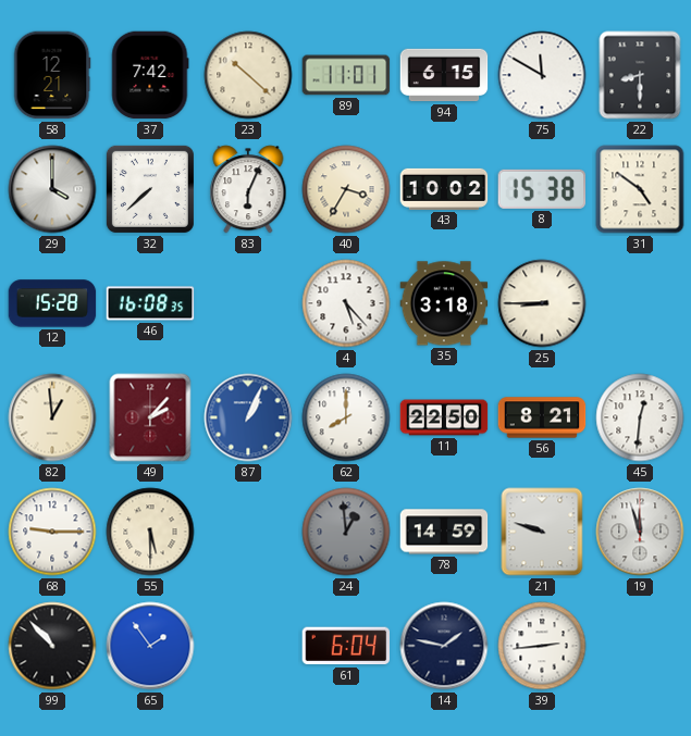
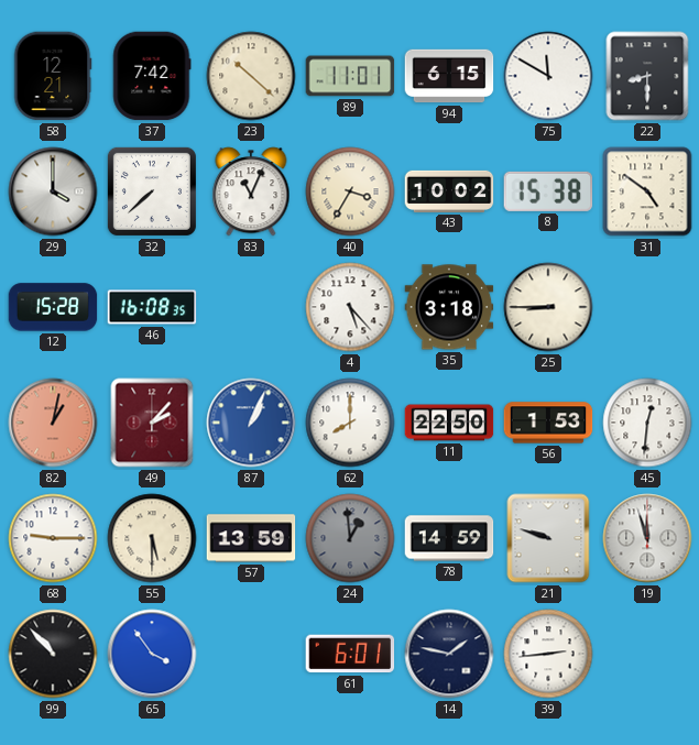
83: 6:04 -> 11:04 (251, 191)
82: 12:59 -> 1:02 (53, 423)
82 dial: cream -> salmon (53, 423)
56: 8:21 -> 1:53 (548, 423)
57: none -> 13:59 (251, 538)
65: 1:54 -> 3:54 (152, 654)
61: 6:04 -> 6:01 (350, 654)
